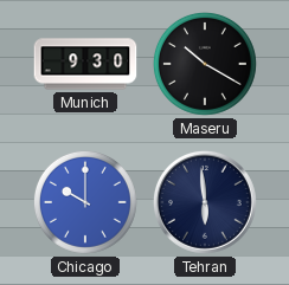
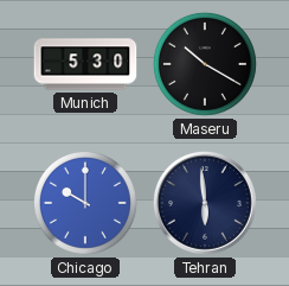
Munich: 9:30 -> 5:30 (85, 64)
